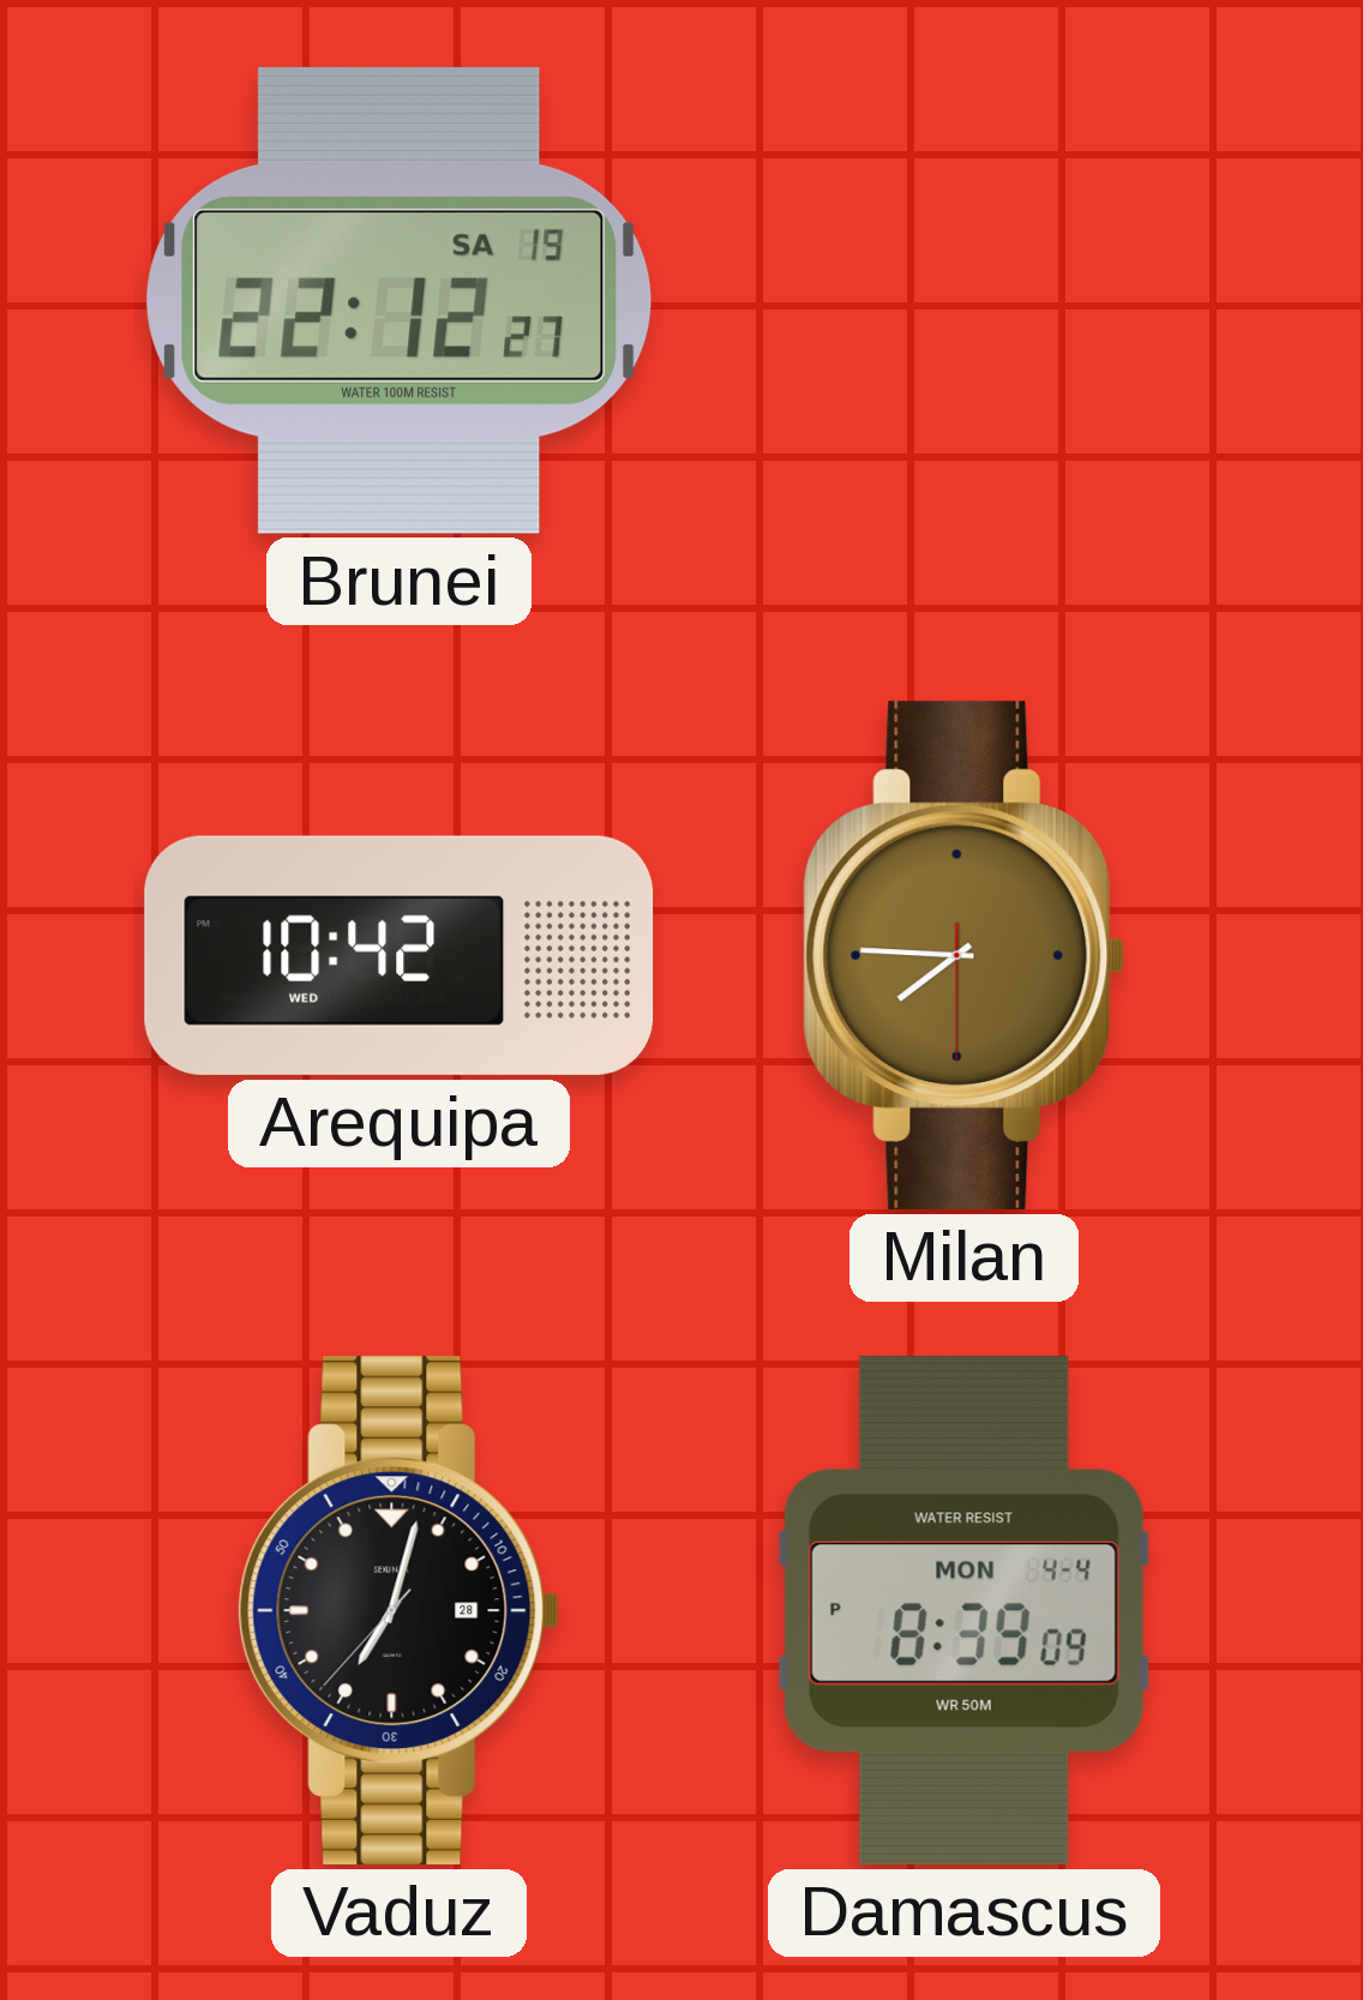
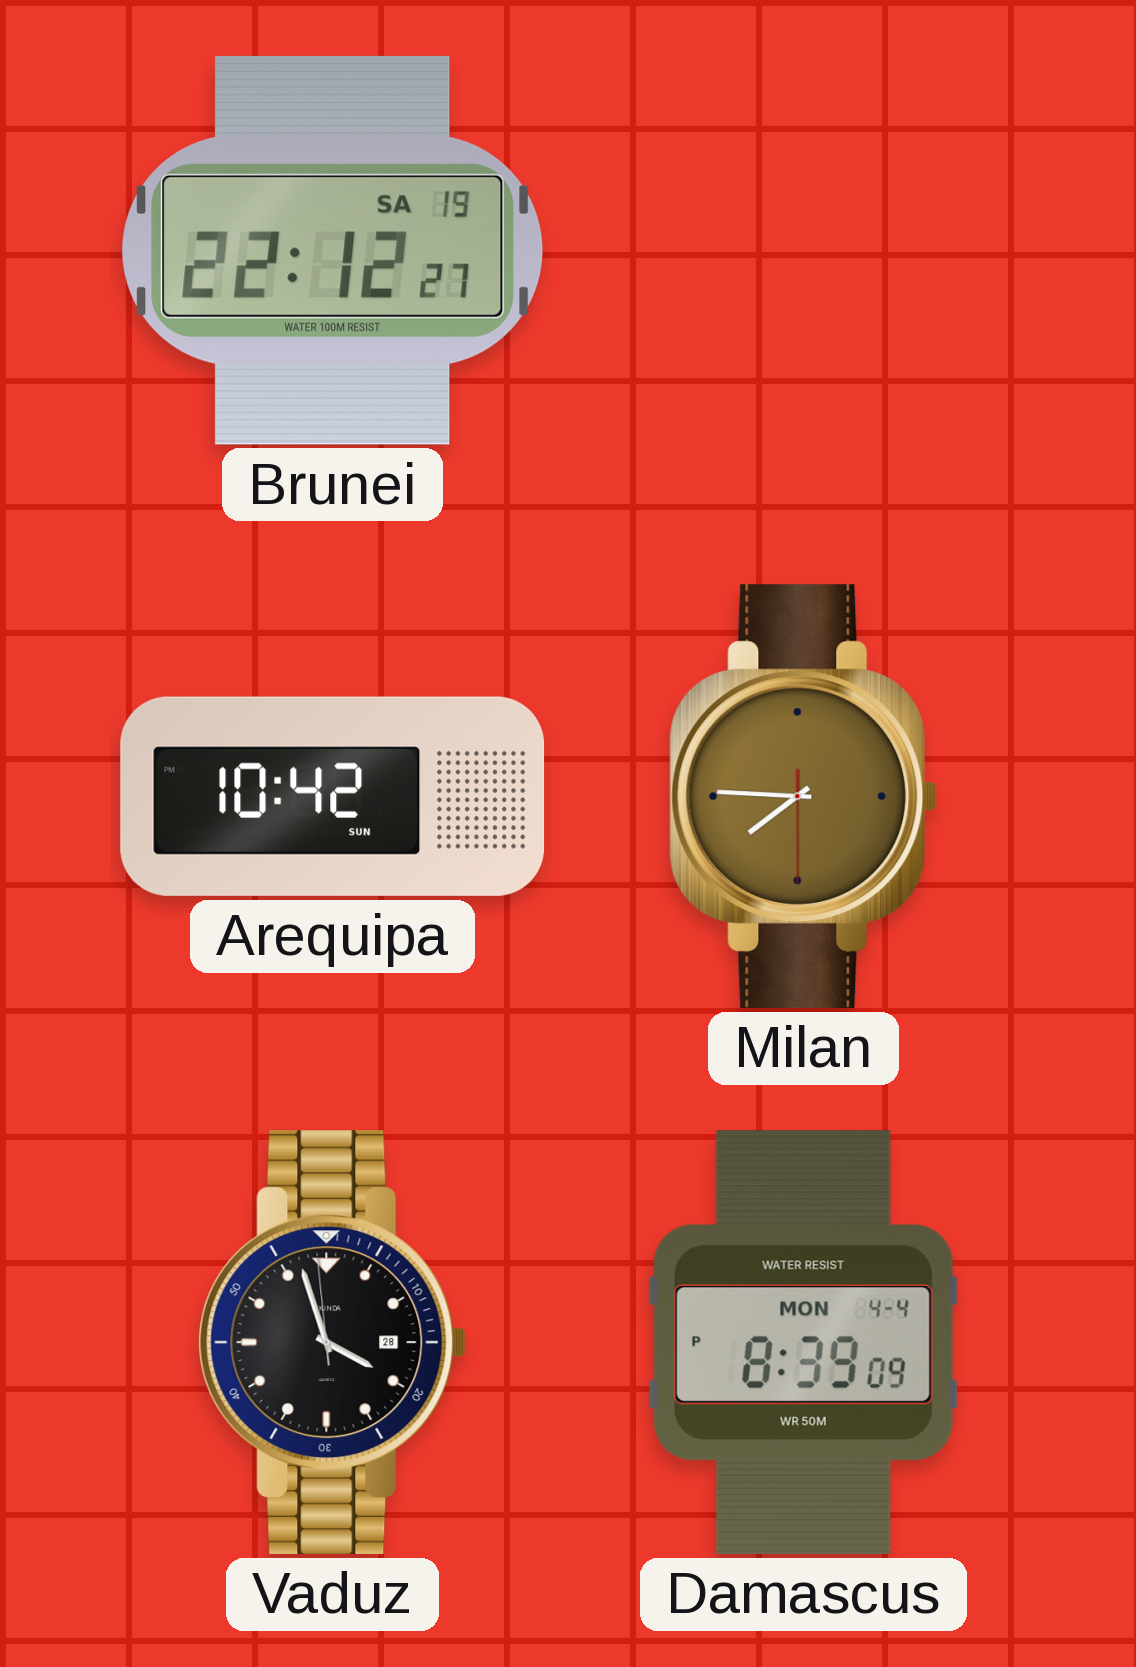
Arequipa date: WED -> SUN (333, 796)
Vaduz: 7:02 -> 3:56 (333, 1342)
